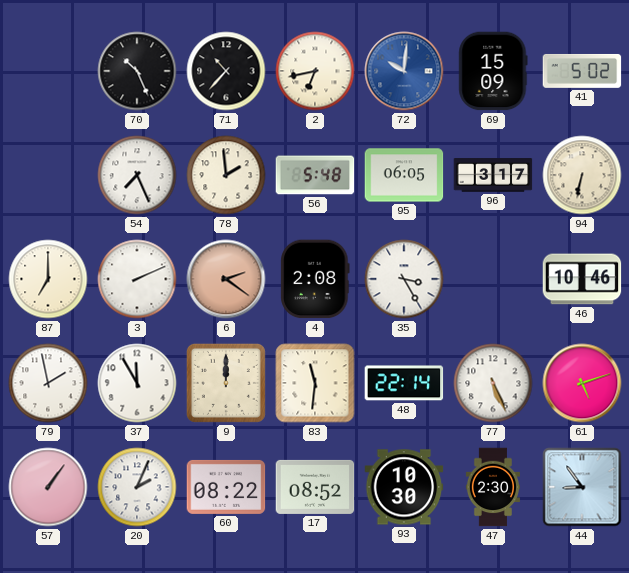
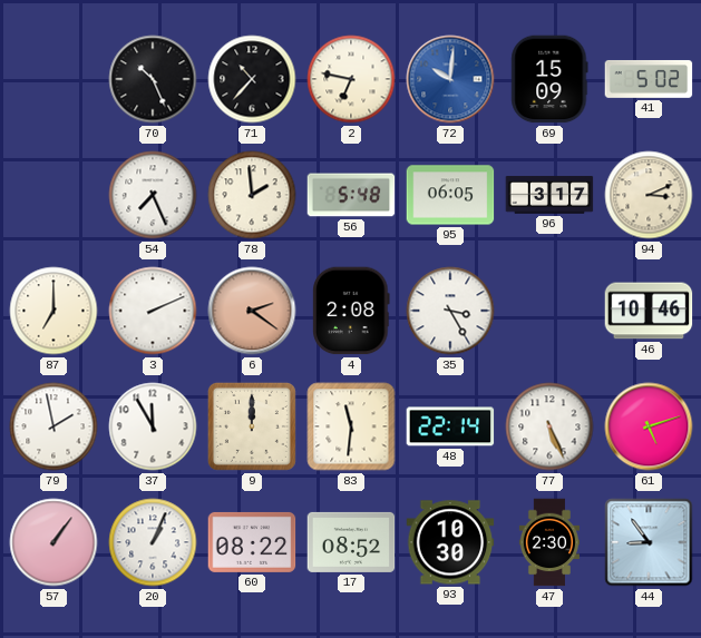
2: 6:43 -> 6:47 (351, 79)
94: 6:32 -> 3:11 (649, 195)
20: 2:04 -> 1:04 (153, 542)
